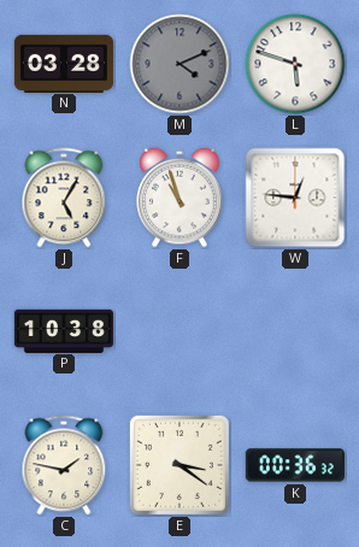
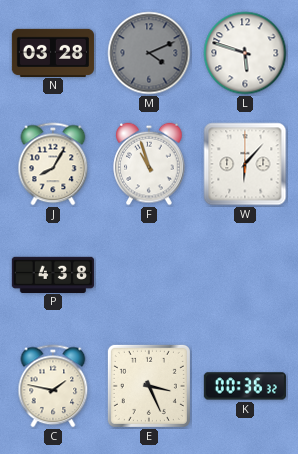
J: 5:05 -> 8:05 (53, 164)
W: 12:46 -> 6:07 (245, 164)
P: 10:38 -> 4:38 (53, 274)
E: 3:21 -> 3:26 (149, 386)
